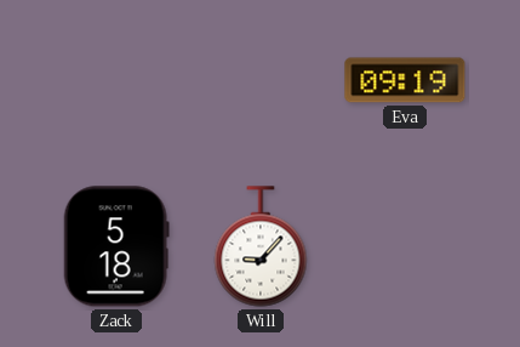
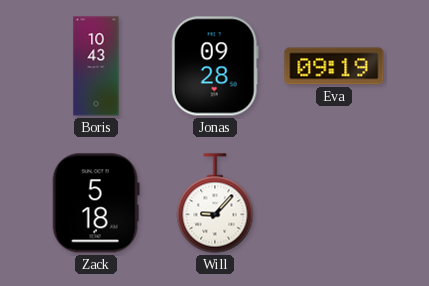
Boris: none -> 10:43 (96, 66)
Jonas: none -> 09:28 (215, 66)
